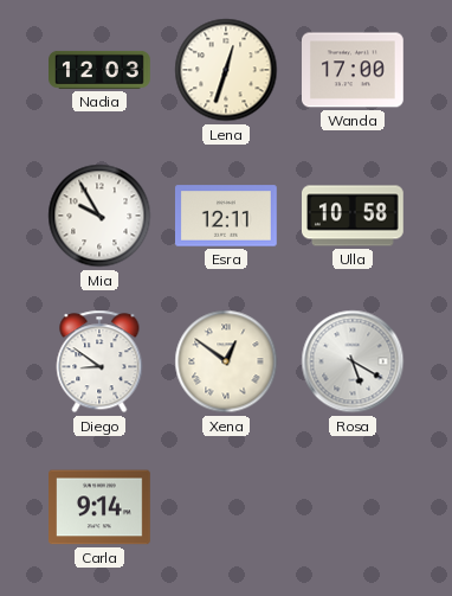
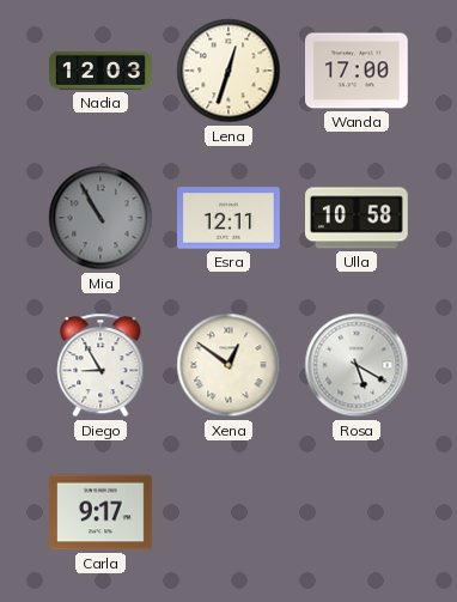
Mia: 9:55 -> 10:55 (100, 218)
Mia dial: white -> grey (100, 218)
Diego: 8:51 -> 8:55 (100, 365)
Carla: 9:14 -> 9:17 (102, 512)
